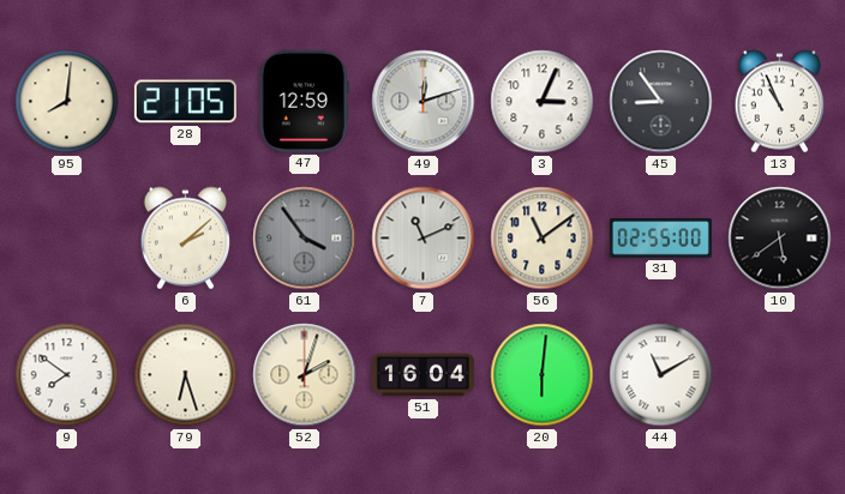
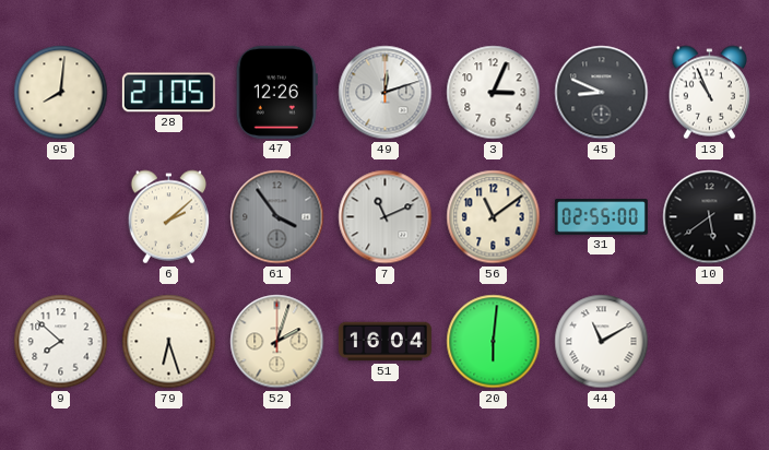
47: 12:59 -> 12:26 (276, 92)
45: 8:54 -> 8:49 (602, 93)
9: 7:51 -> 7:52 (61, 342)
